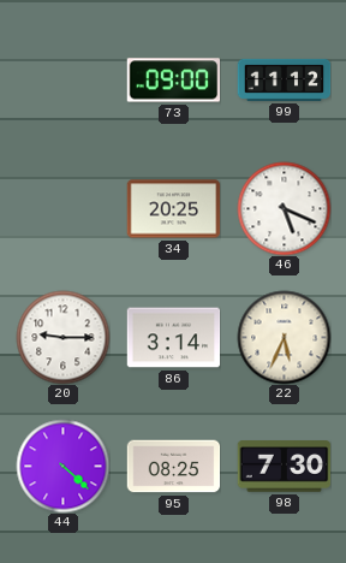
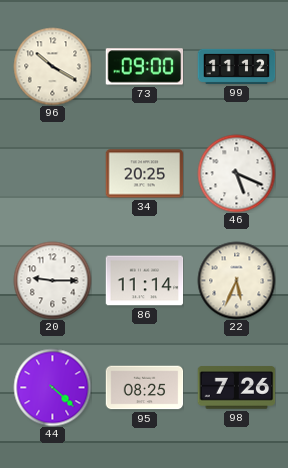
96: none -> 10:20 (52, 66)
86: 3:14 -> 11:14 (144, 281)
98: 7:30 -> 7:26 (236, 388)
